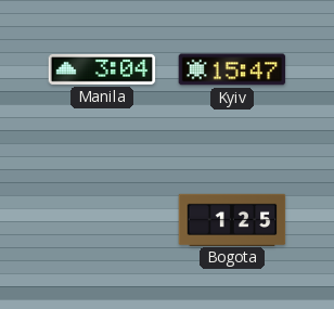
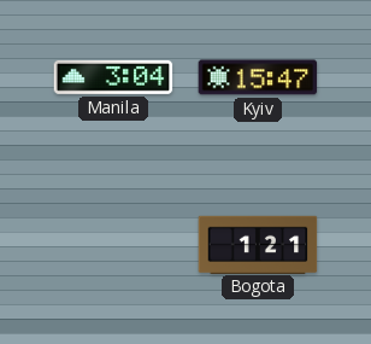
Bogota: 1:25 -> 1:21 (258, 244)
